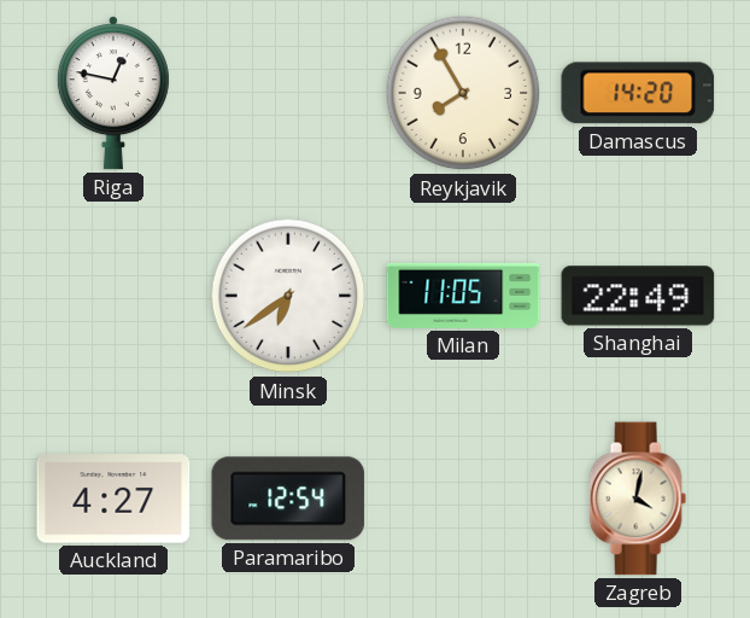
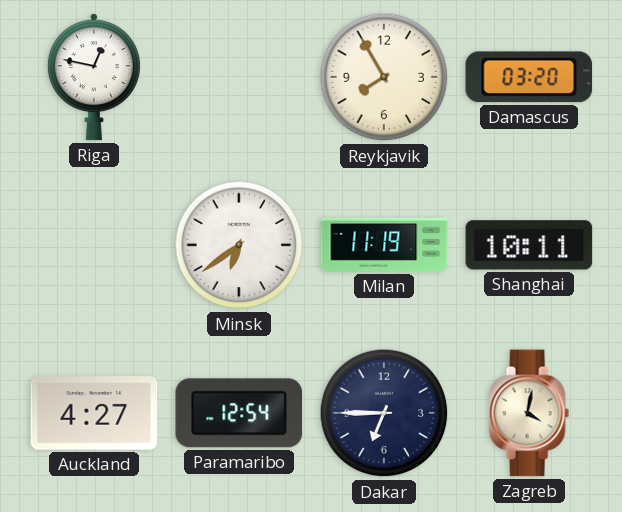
Damascus: 14:20 -> 03:20 (529, 77)
Milan: 11:05 -> 11:19 (384, 245)
Shanghai: 22:49 -> 10:11 (529, 245)
Dakar: none -> 6:45 (384, 413)
